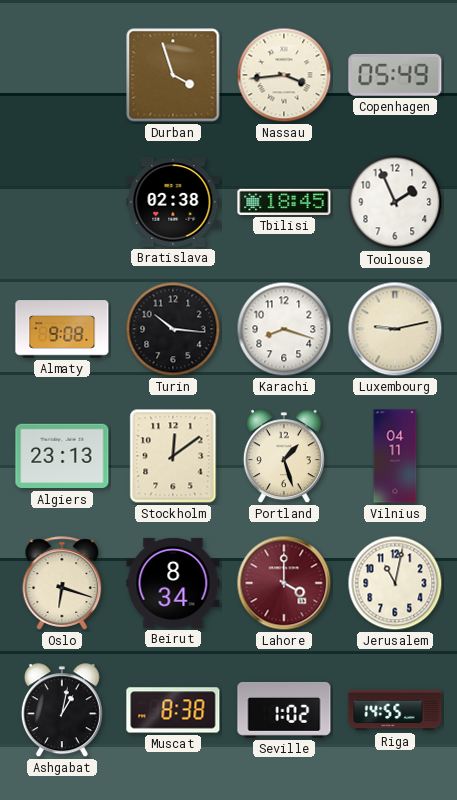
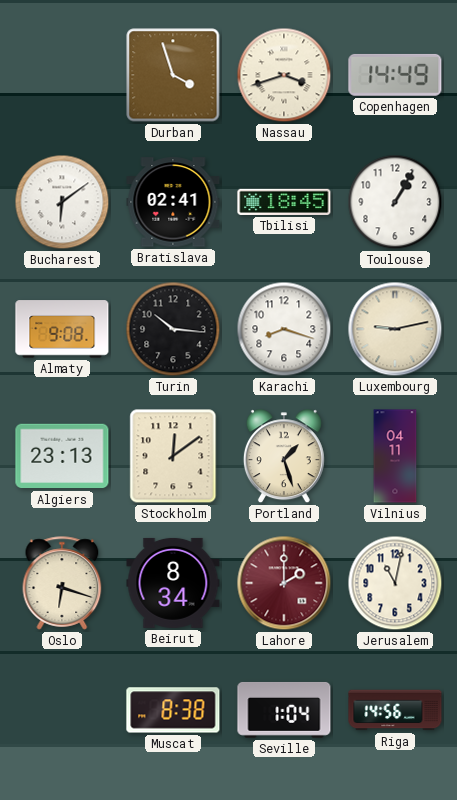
Nassau: 3:44 -> 3:42 (284, 75)
Copenhagen: 05:49 -> 14:49 (395, 75)
Bucharest: none -> 6:09 (62, 202)
Bratislava: 02:38 -> 02:41 (173, 202)
Toulouse: 1:56 -> 1:05 (395, 202)
Lahore: 4:00 -> 2:00 (284, 583)
Ashgabat: 1:02 -> none (62, 711)
Seville: 1:02 -> 1:04 (284, 710)
Riga: 14:55 -> 14:56 (395, 710)
